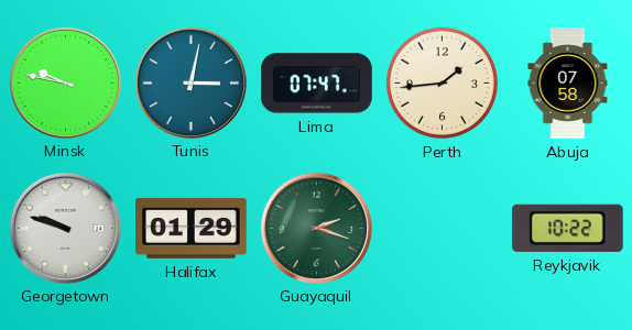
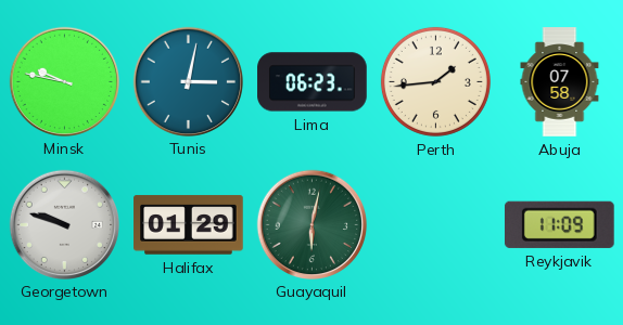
Lima: 07:47 -> 06:23 (313, 82)
Guayaquil: 2:18 -> 6:02 (311, 224)
Reykjavik: 10:22 -> 11:09 (559, 224)
